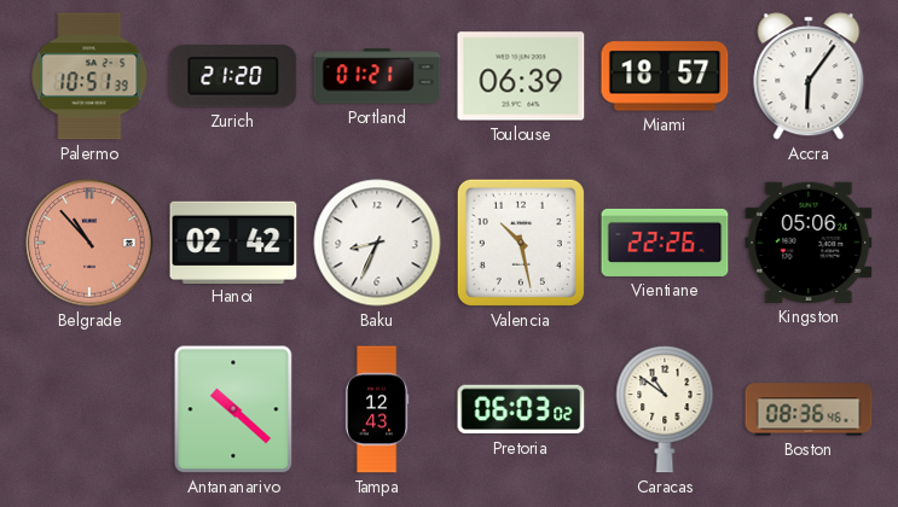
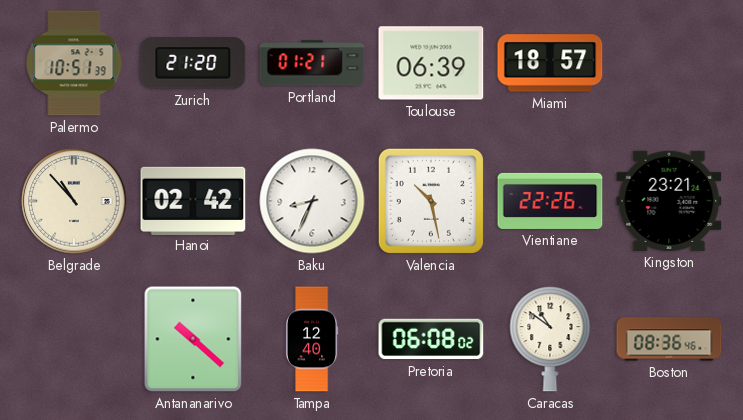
Accra: 6:06 -> none (809, 76)
Belgrade dial: salmon -> cream (74, 201)
Kingston: 05:06 -> 23:21 (669, 201)
Tampa: 12:43 -> 12:40 (312, 339)
Pretoria: 06:03 -> 06:08 (431, 339)
